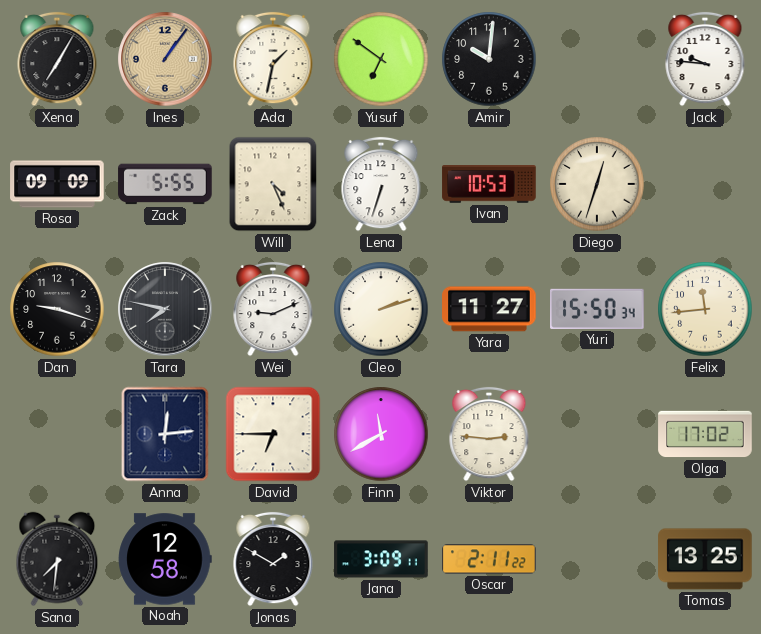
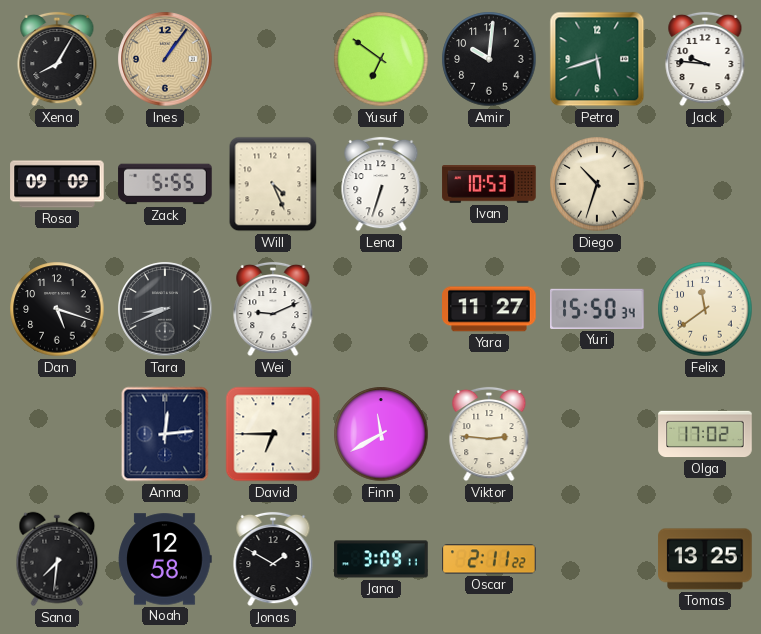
Xena: 7:05 -> 8:05 (57, 59)
Ada: 1:32 -> none (273, 59)
Petra: none -> 5:42 (597, 59)
Diego: 12:33 -> 10:33 (597, 184)
Dan: 9:18 -> 5:18 (57, 309)
Tara: 7:47 -> 8:41 (165, 309)
Cleo: 2:12 -> none (381, 309)
Felix: 11:44 -> 11:39 (705, 309)
